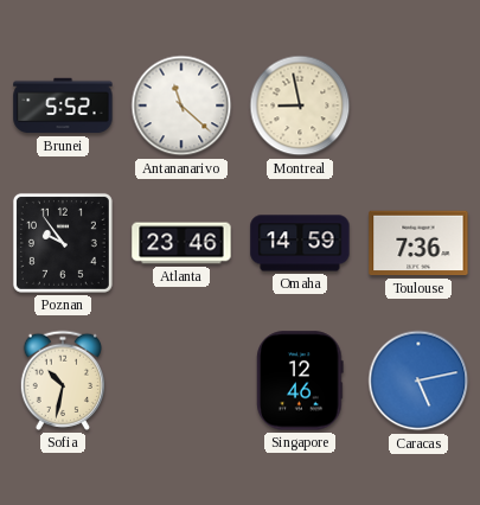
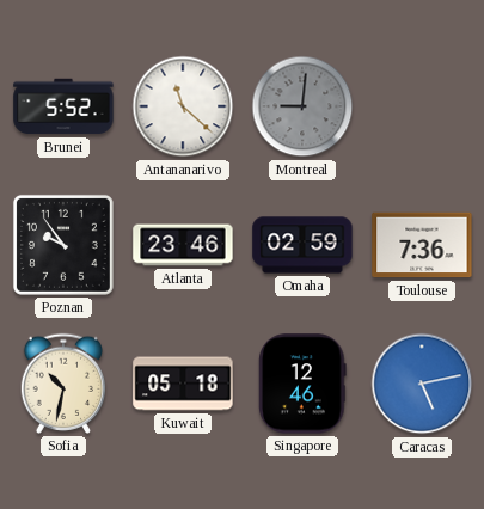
Montreal: 8:58 -> 9:01 (302, 106)
Montreal dial: cream -> grey (302, 106)
Omaha: 14:59 -> 02:59 (302, 245)
Kuwait: none -> 05:18 (183, 384)
